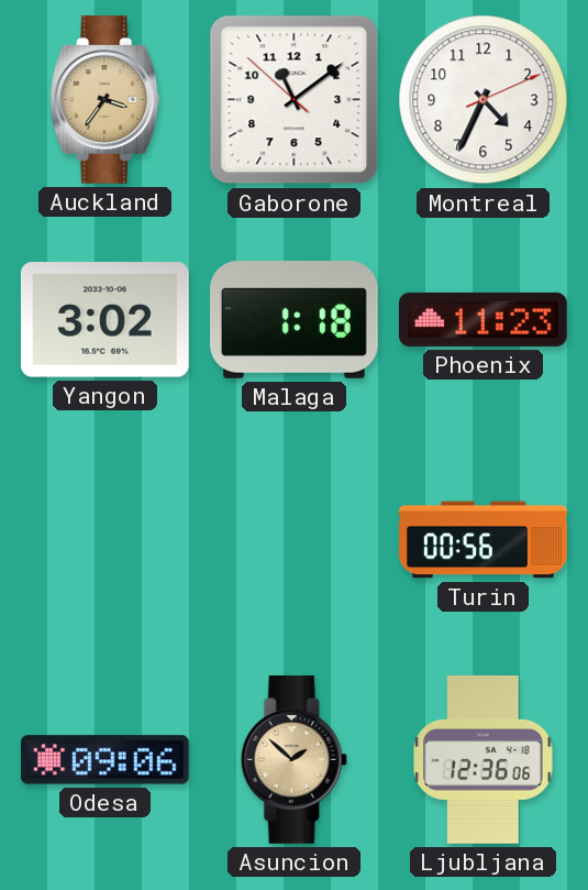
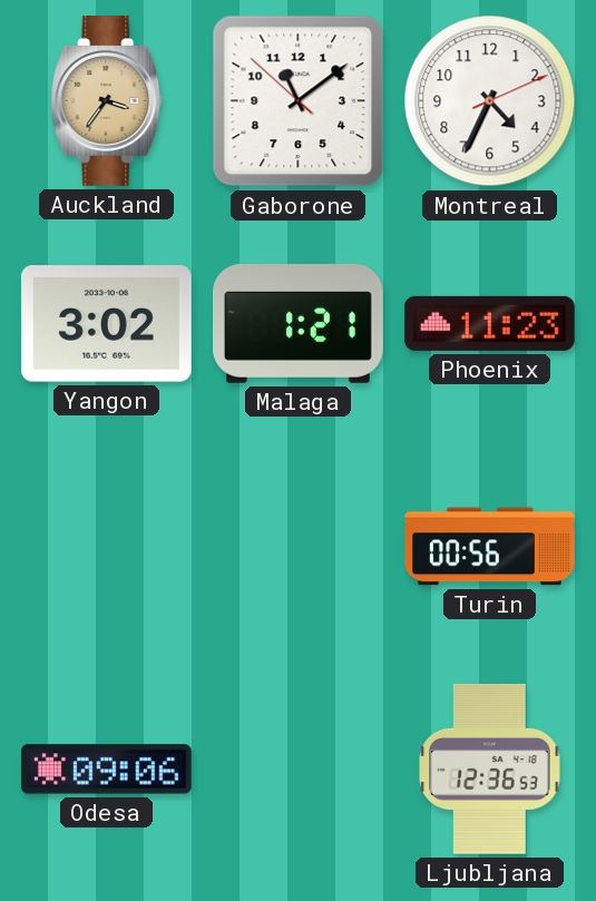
Malaga: 1:18 -> 1:21 (299, 324)
Asuncion: 1:52 -> none (293, 760)
Ljubljana: 12:36:06 -> 12:36:53 (490, 770)
